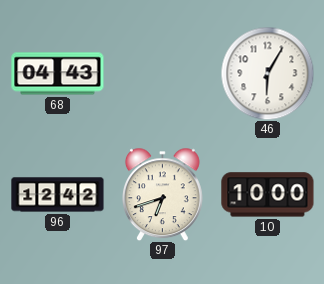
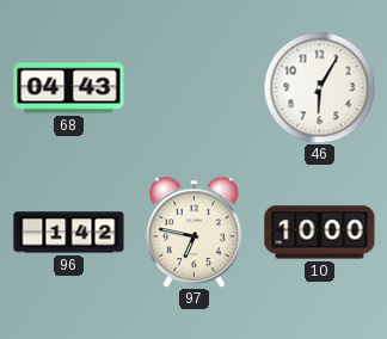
96: 12:42 -> 1:42 (69, 233)
97: 6:42 -> 6:47 (193, 232)
